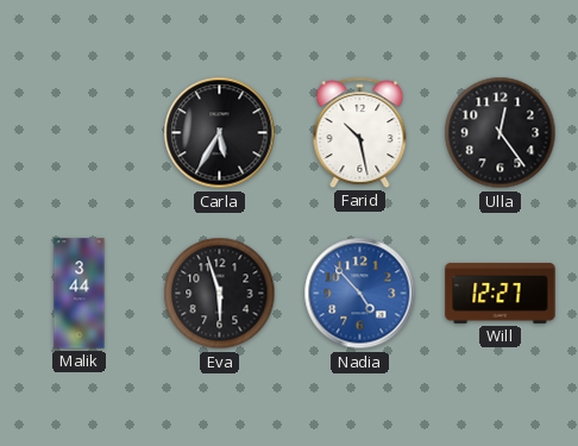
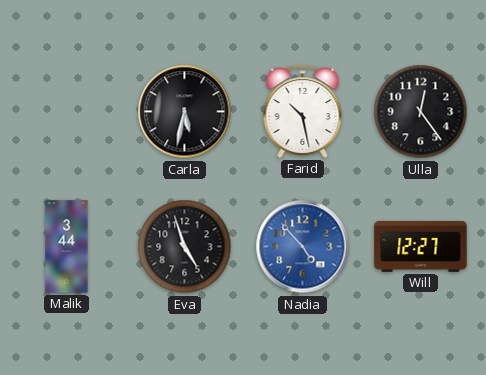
Carla: 5:35 -> 5:32 (185, 112)
Eva: 5:57 -> 4:57 (185, 247)
